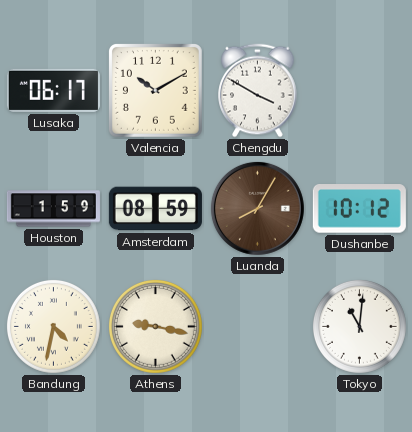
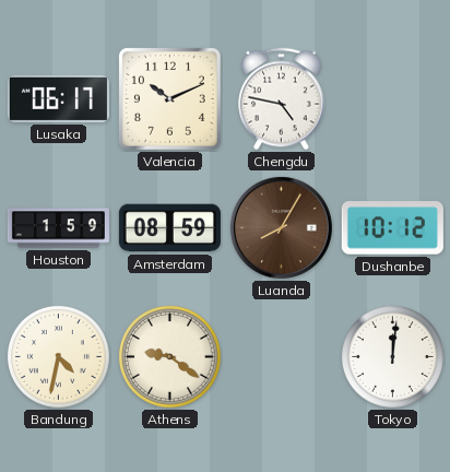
Valencia: 10:10 -> 10:11 (169, 98)
Chengdu: 3:50 -> 4:47 (282, 99)
Athens: 9:17 -> 9:21 (169, 356)
Tokyo: 11:01 -> 12:01 (392, 356)
